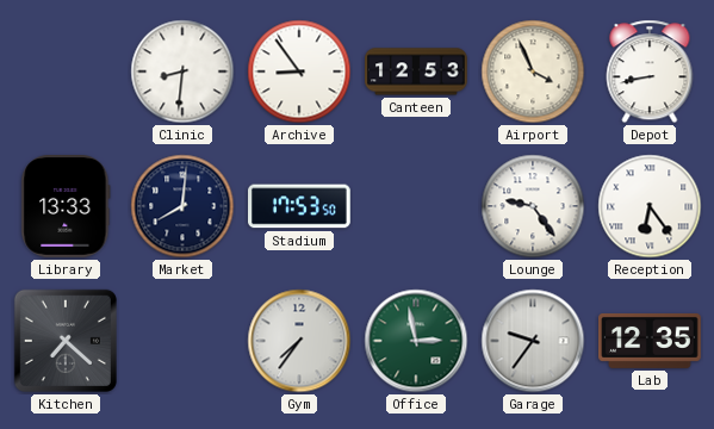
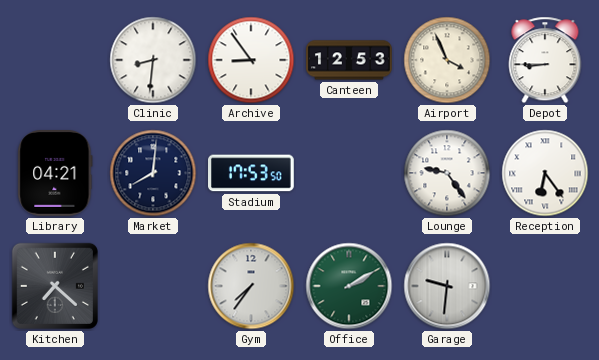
Depot: 8:43 -> 8:45 (545, 60)
Library: 13:33 -> 04:21 (55, 174)
Office: 2:58 -> 2:10 (349, 286)
Garage: 9:36 -> 9:31 (447, 286)
Lab: 12:35 -> none (650, 341)
